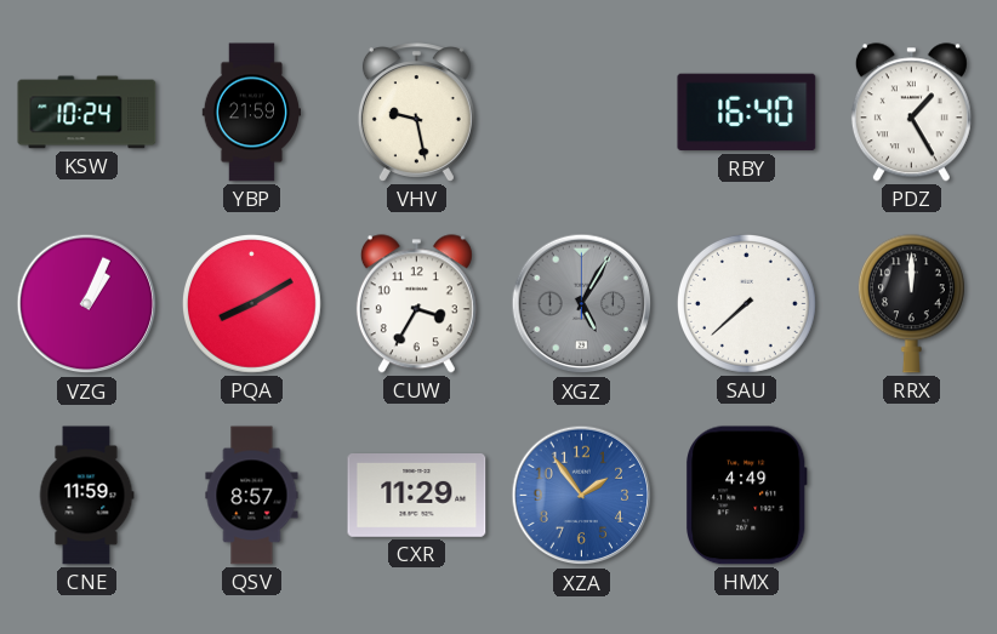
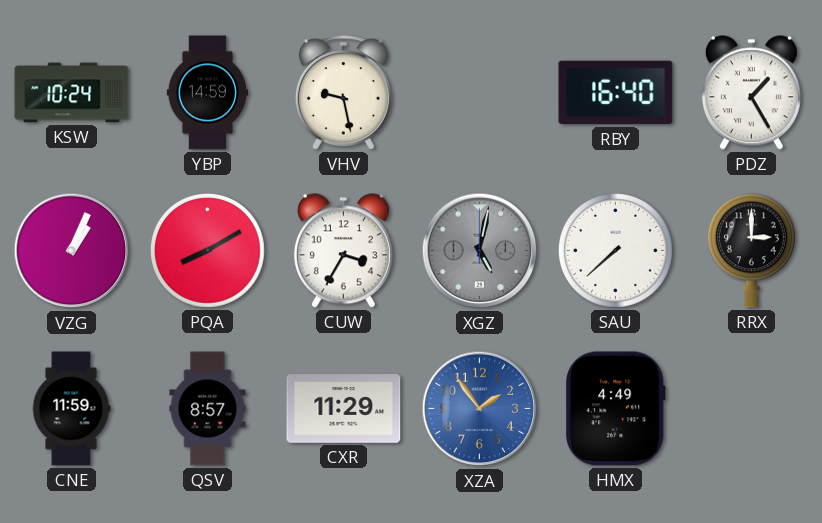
YBP: 21:59 -> 14:59 (208, 93)
XGZ: 5:05 -> 5:02 (480, 251)
RRX: 12:00 -> 3:00 (751, 251)
